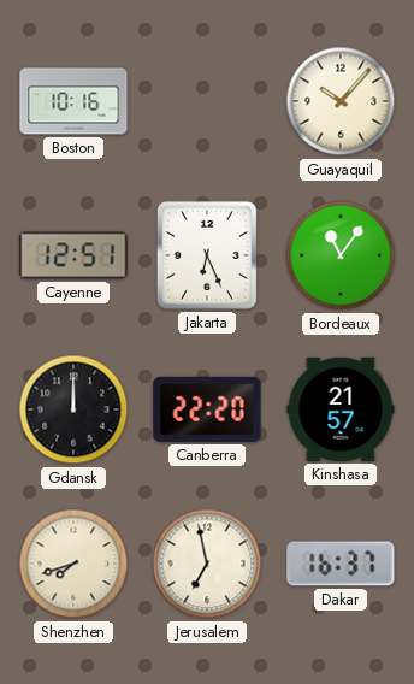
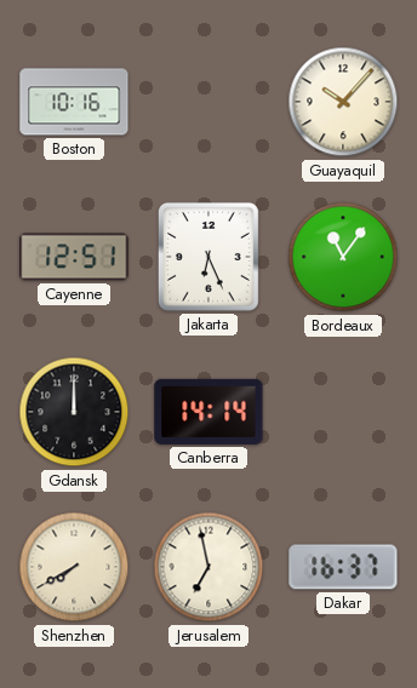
Canberra: 22:20 -> 14:14 (208, 412)
Kinshasa: 21:57 -> none (341, 409)
Shenzhen: 7:42 -> 7:40 (74, 567)
